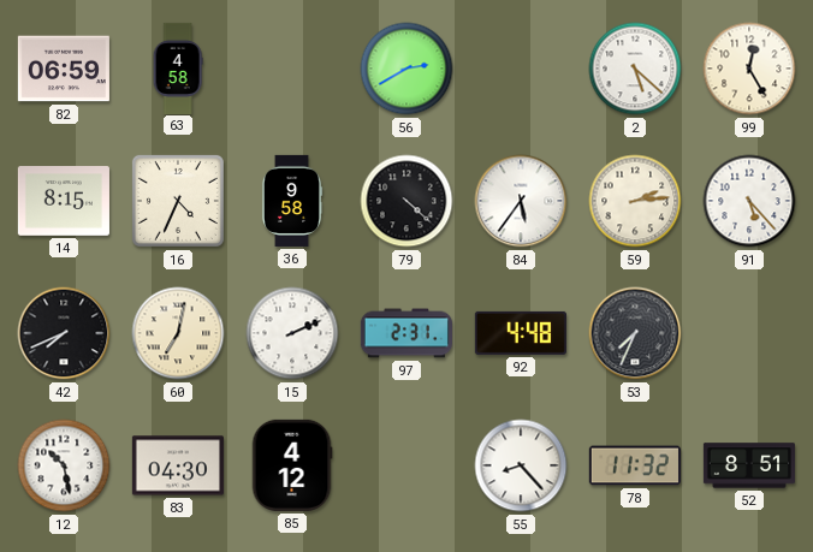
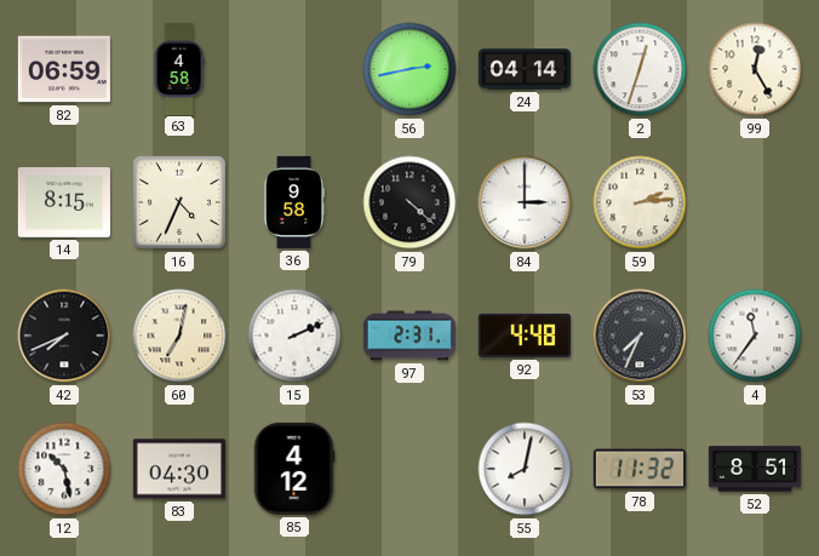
56: 2:40 -> 2:43 (409, 69)
24: none -> 04:14 (525, 69)
2: 5:22 -> 12:33 (640, 69)
84: 5:36 -> 3:00 (525, 202)
91: 5:23 -> none (749, 201)
4: none -> 11:36 (755, 336)
55: 8:23 -> 8:02 (525, 469)
